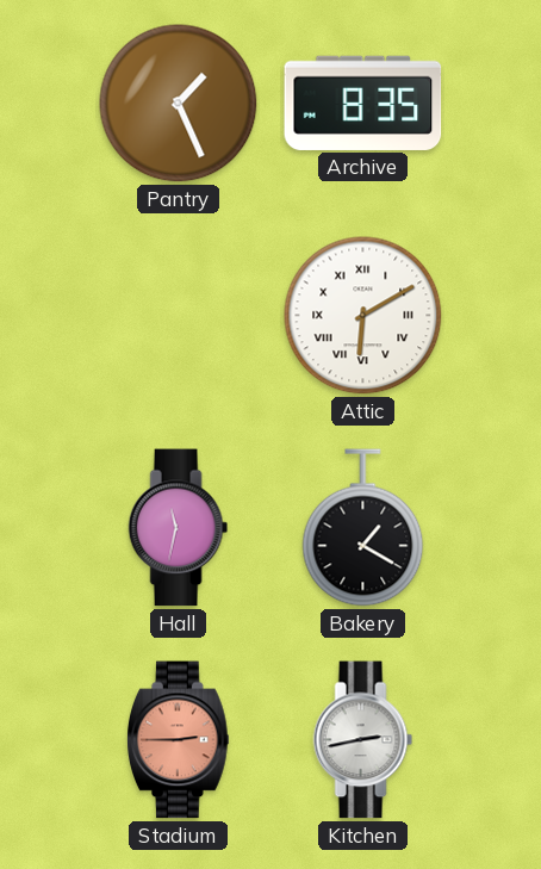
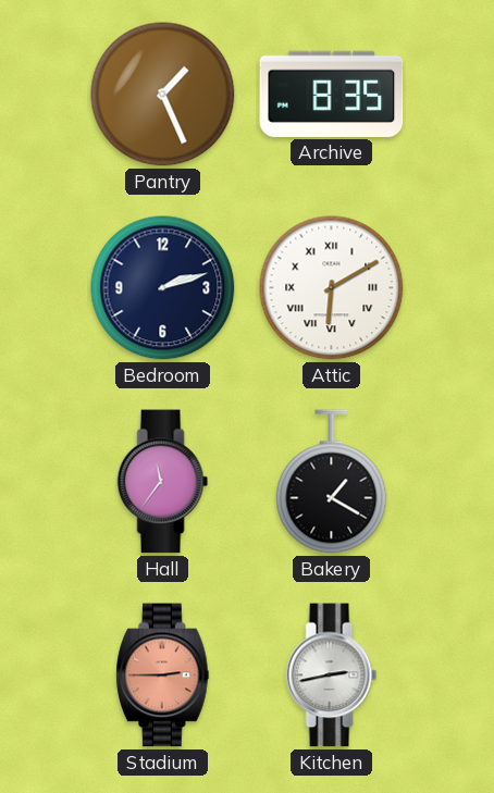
Bedroom: none -> 2:12 (163, 288)
Hall: 11:32 -> 11:36 (163, 482)
